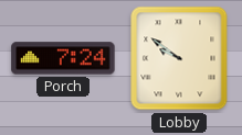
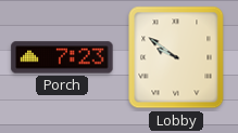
Porch: 7:24 -> 7:23 (62, 57)
